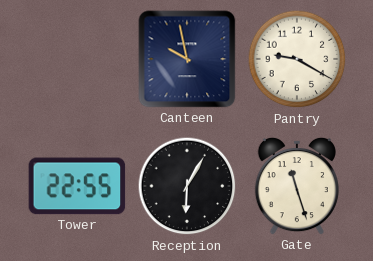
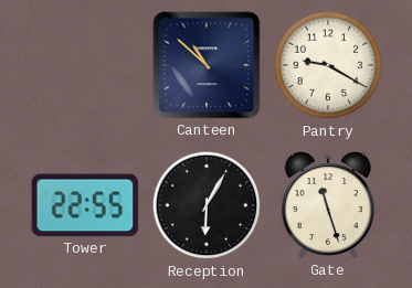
Canteen: 9:58 -> 10:52 (207, 65)
